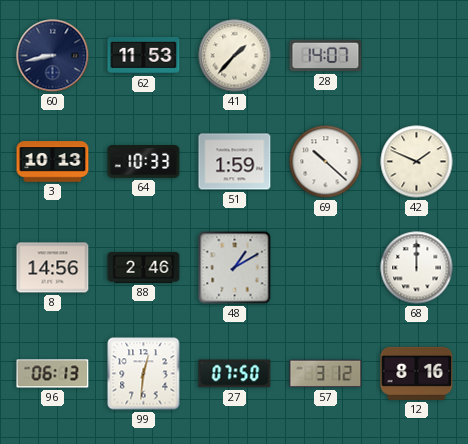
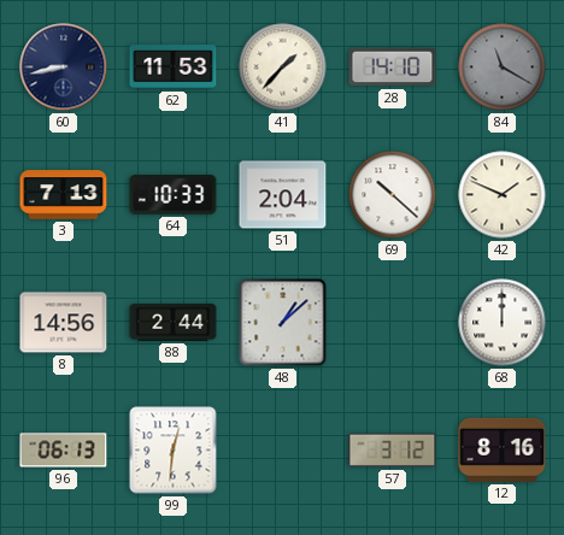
28: 14:07 -> 14:10 (393, 67)
84: none -> 11:20 (503, 67)
3: 10:13 -> 7:13 (64, 195)
51: 1:59 -> 2:04 (283, 195)
88: 2:46 -> 2:44 (174, 322)
48: 1:10 -> 1:08 (283, 323)
27: 07:50 -> none (235, 374)
